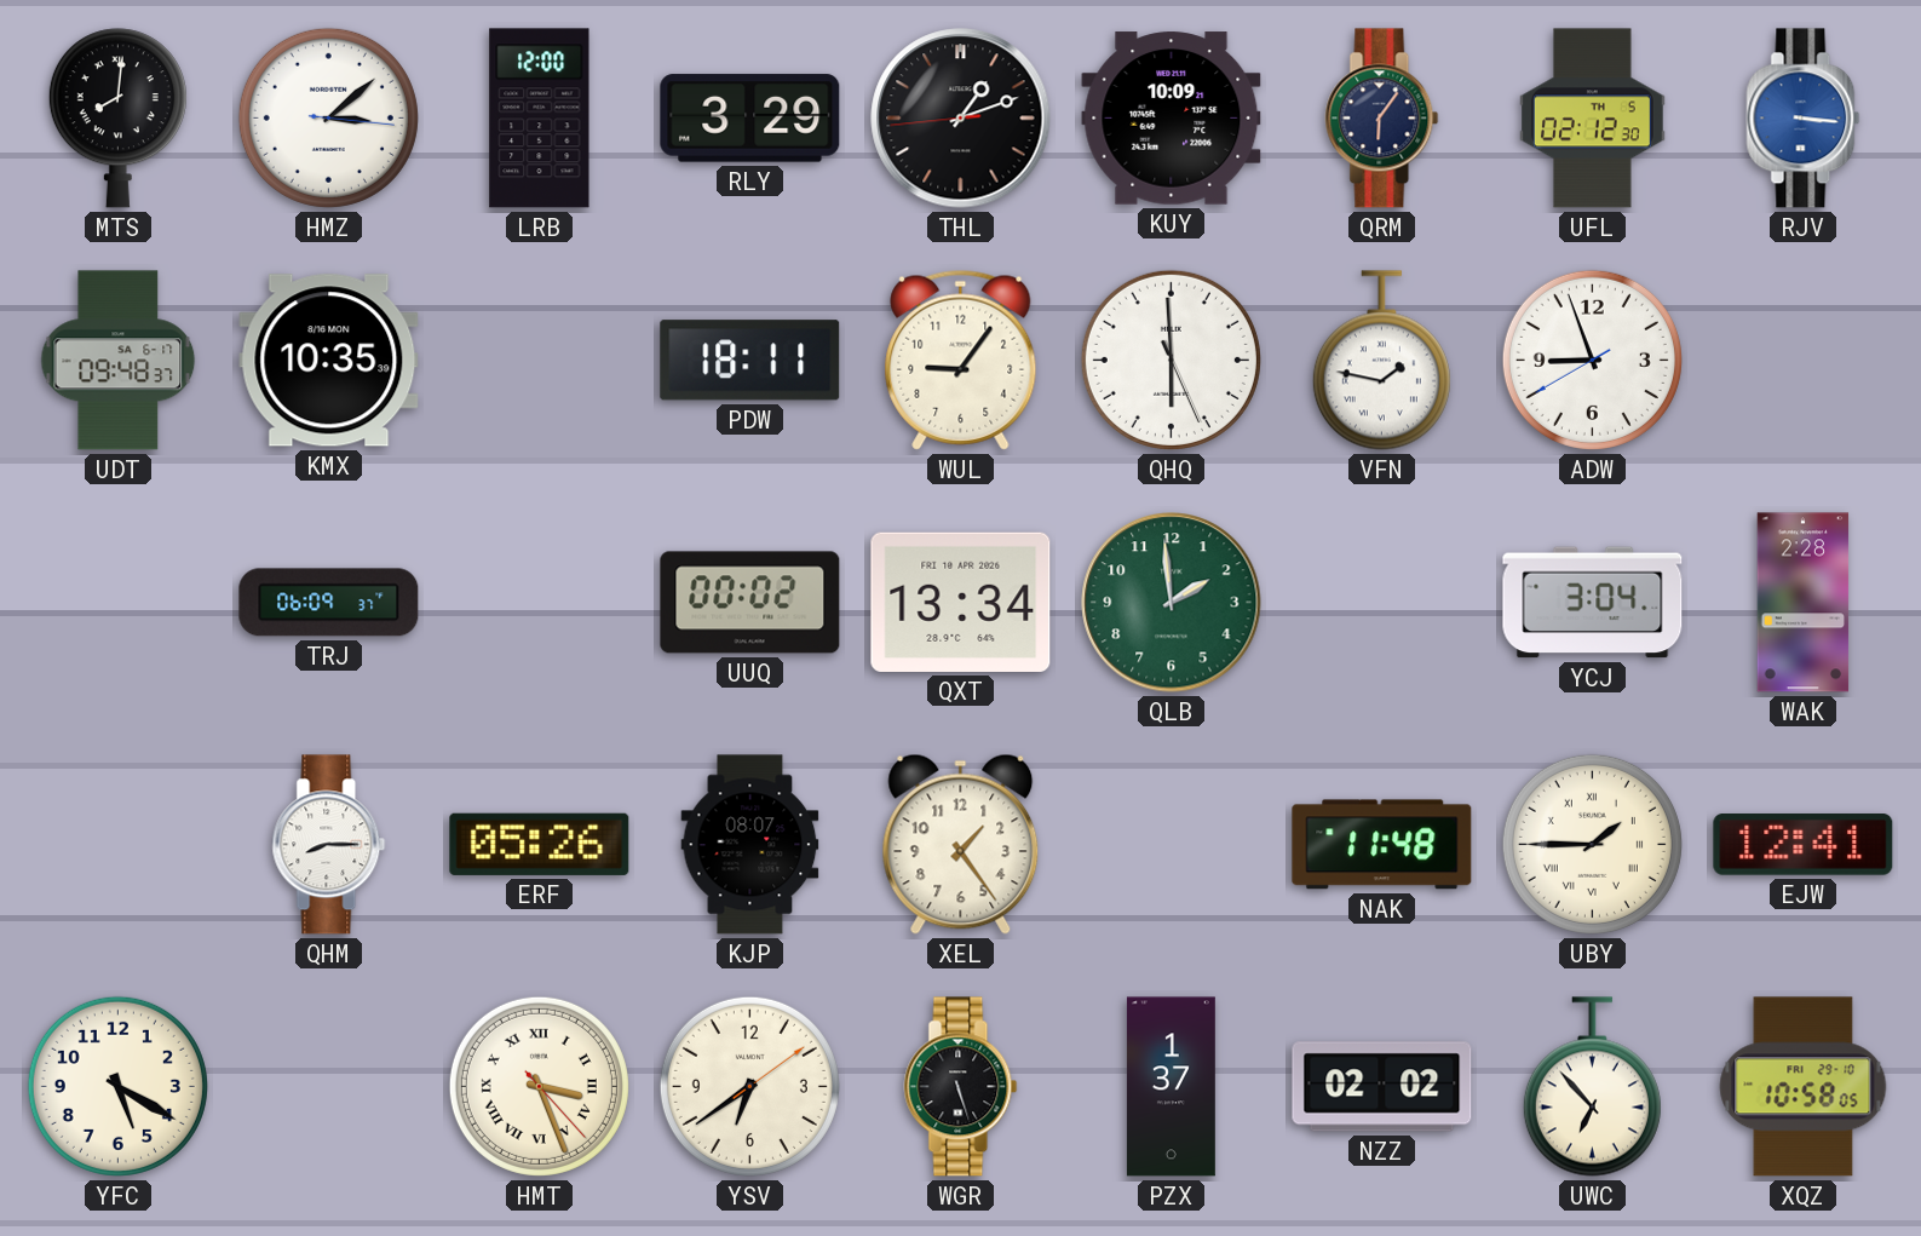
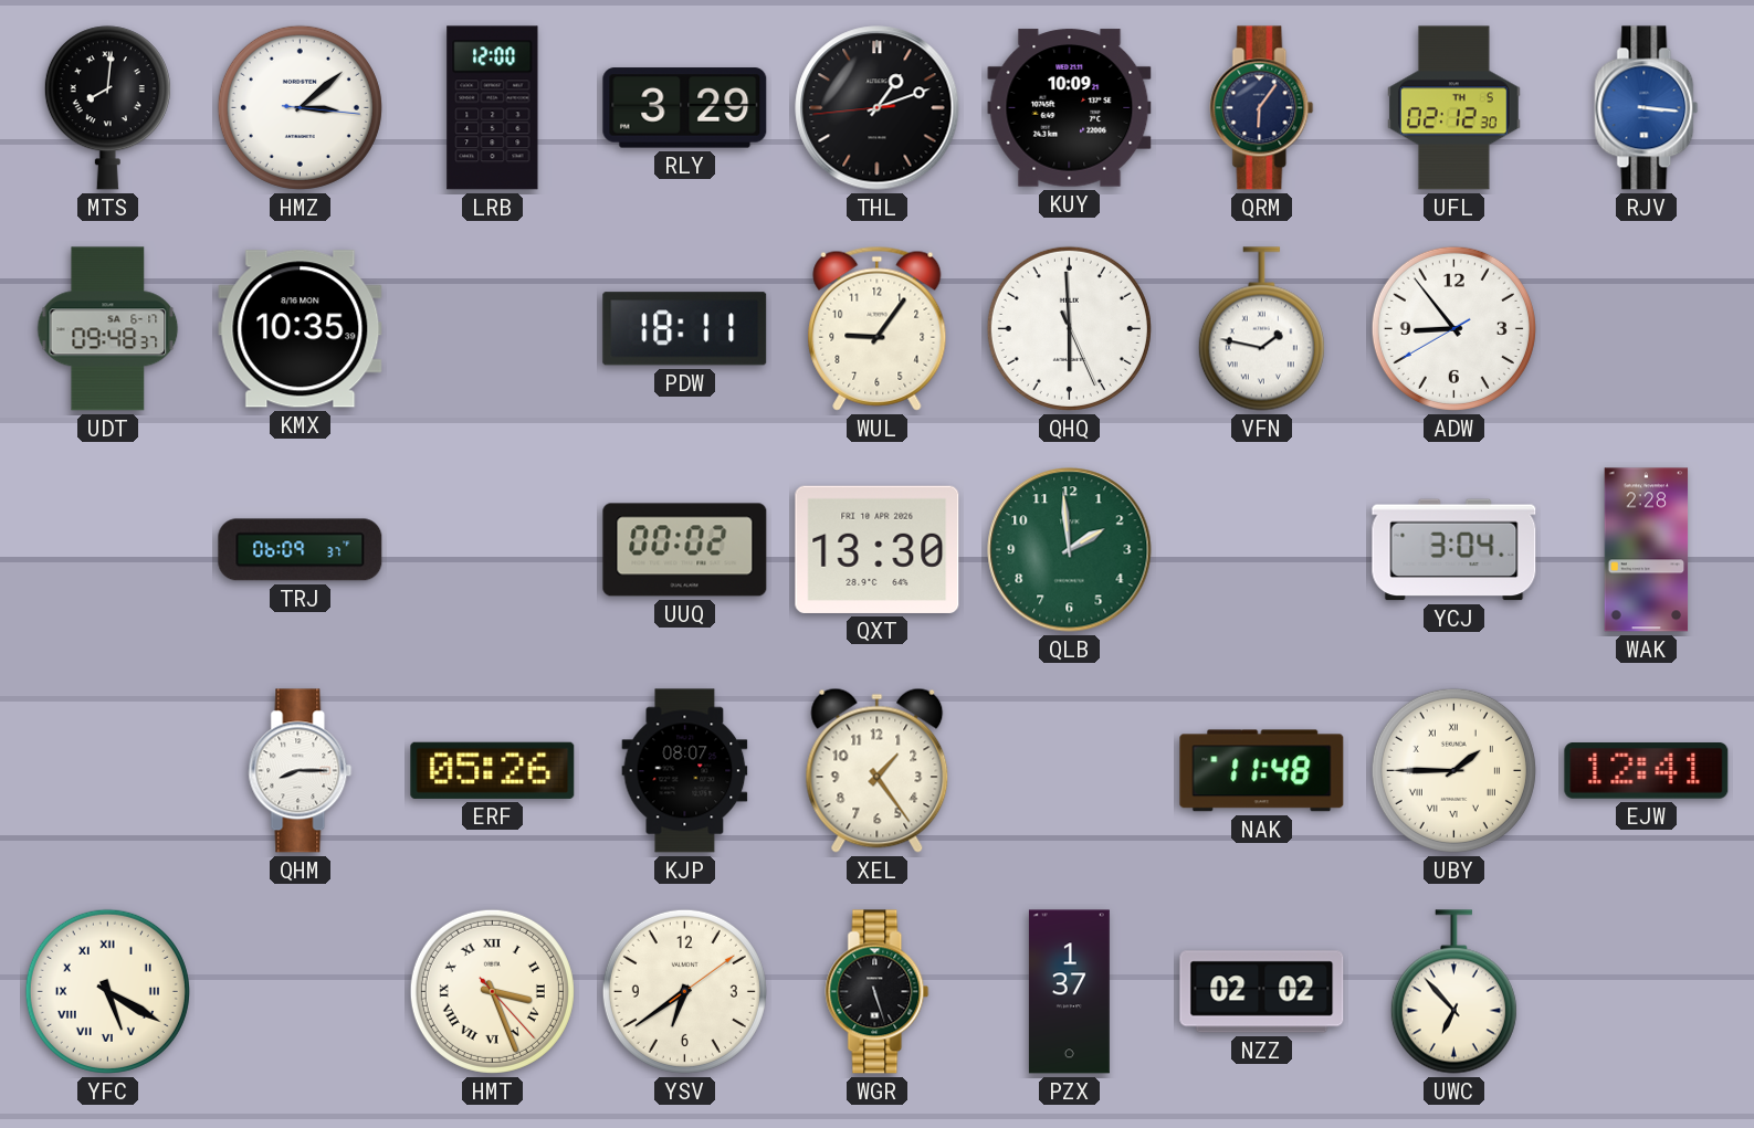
ADW: 8:56 -> 8:53 (1453, 328)
QXT: 13:34 -> 13:30 (878, 549)
YFC numerals: Arabic -> Roman (107, 991)
XQZ: 10:58 -> none (1804, 1087)
